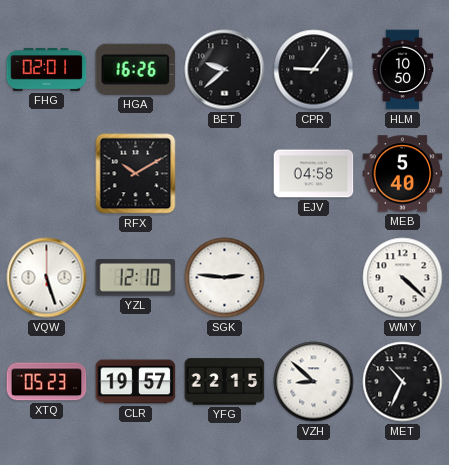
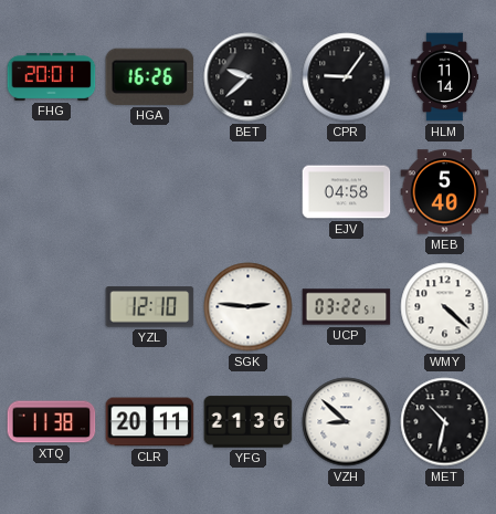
FHG: 02:01 -> 20:01 (52, 76)
HLM: 10:50 -> 11:14 (445, 77)
RFX: 10:10 -> none (136, 174)
VQW: 5:27 -> none (47, 278)
UCP: none -> 03:22 (347, 307)
XTQ: 05:23 -> 11:38 (52, 422)
CLR: 19:57 -> 20:11 (150, 422)
YFG: 22:15 -> 21:36 (249, 422)
MET: 10:34 -> 10:32 (445, 422)
